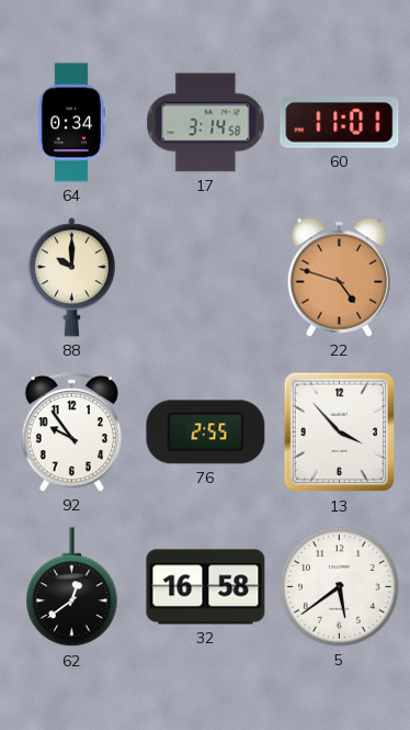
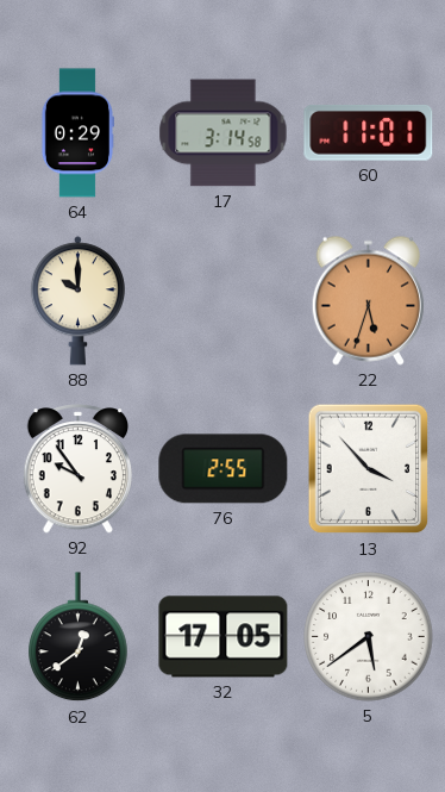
64: 0:34 -> 0:29 (76, 133)
22: 4:48 -> 5:33 (368, 300)
32: 16:58 -> 17:05 (224, 637)
